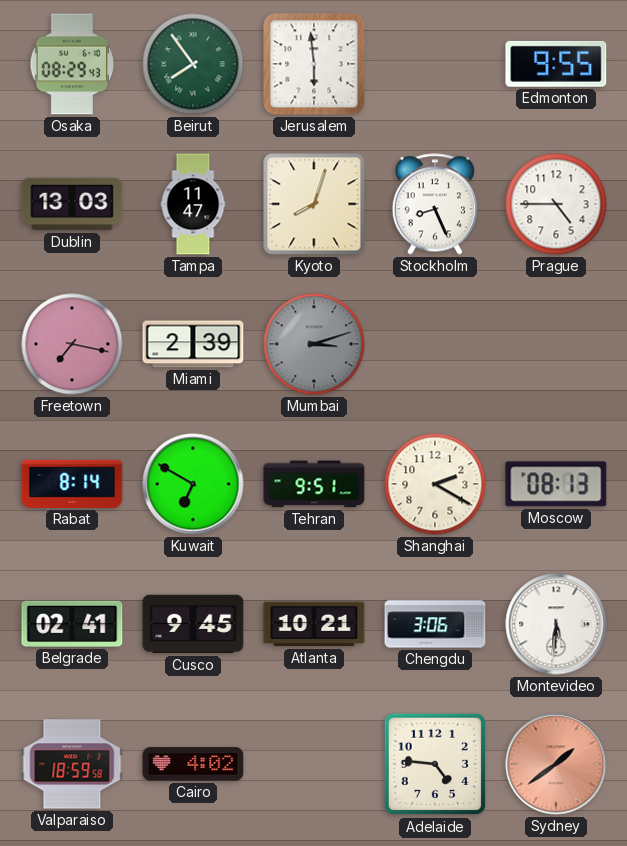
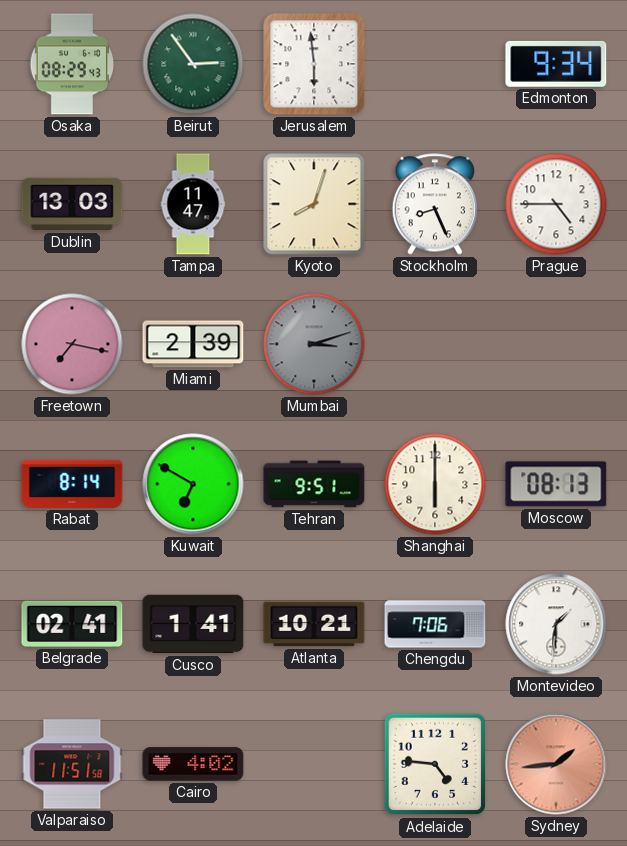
Beirut: 7:54 -> 2:54 (193, 64)
Edmonton: 9:55 -> 9:34 (556, 64)
Shanghai: 2:20 -> 6:00 (435, 484)
Cusco: 9:45 -> 1:41 (193, 624)
Chengdu: 3:06 -> 7:06 (435, 624)
Montevideo: 5:31 -> 1:31 (556, 624)
Valparaiso: 18:59 -> 11:51 (72, 764)
Sydney: 1:39 -> 1:44 (556, 764)
